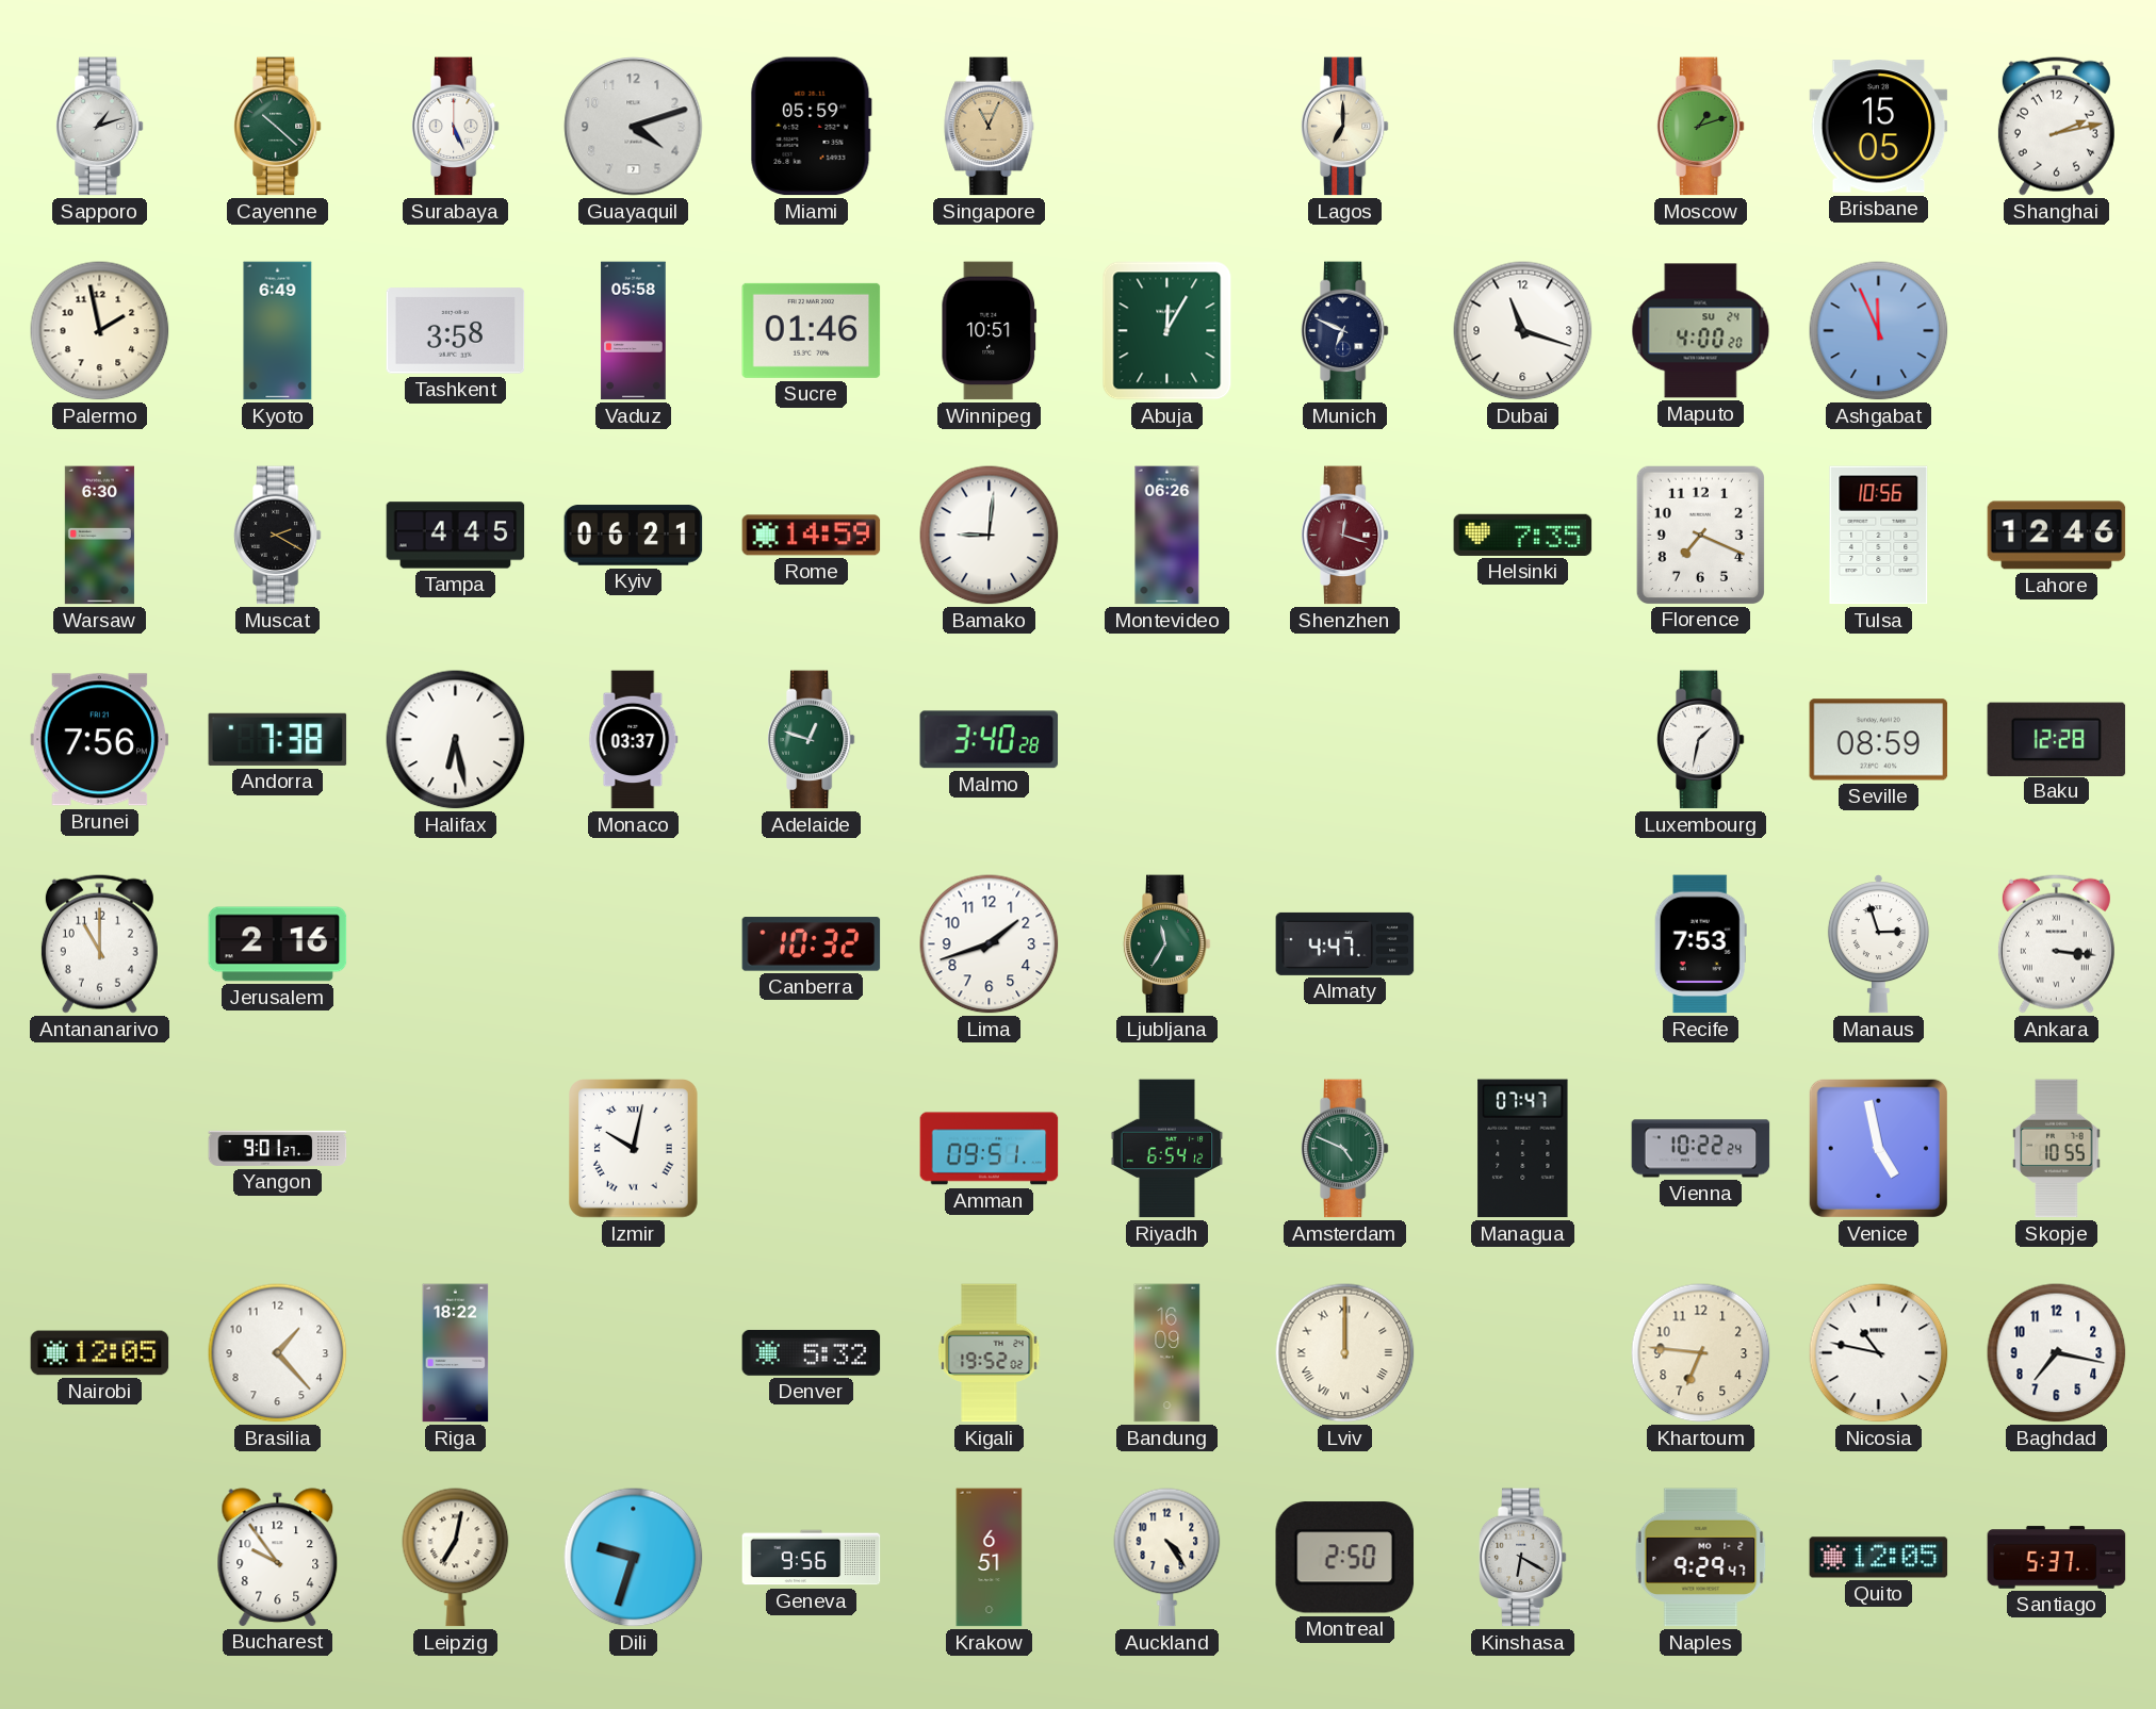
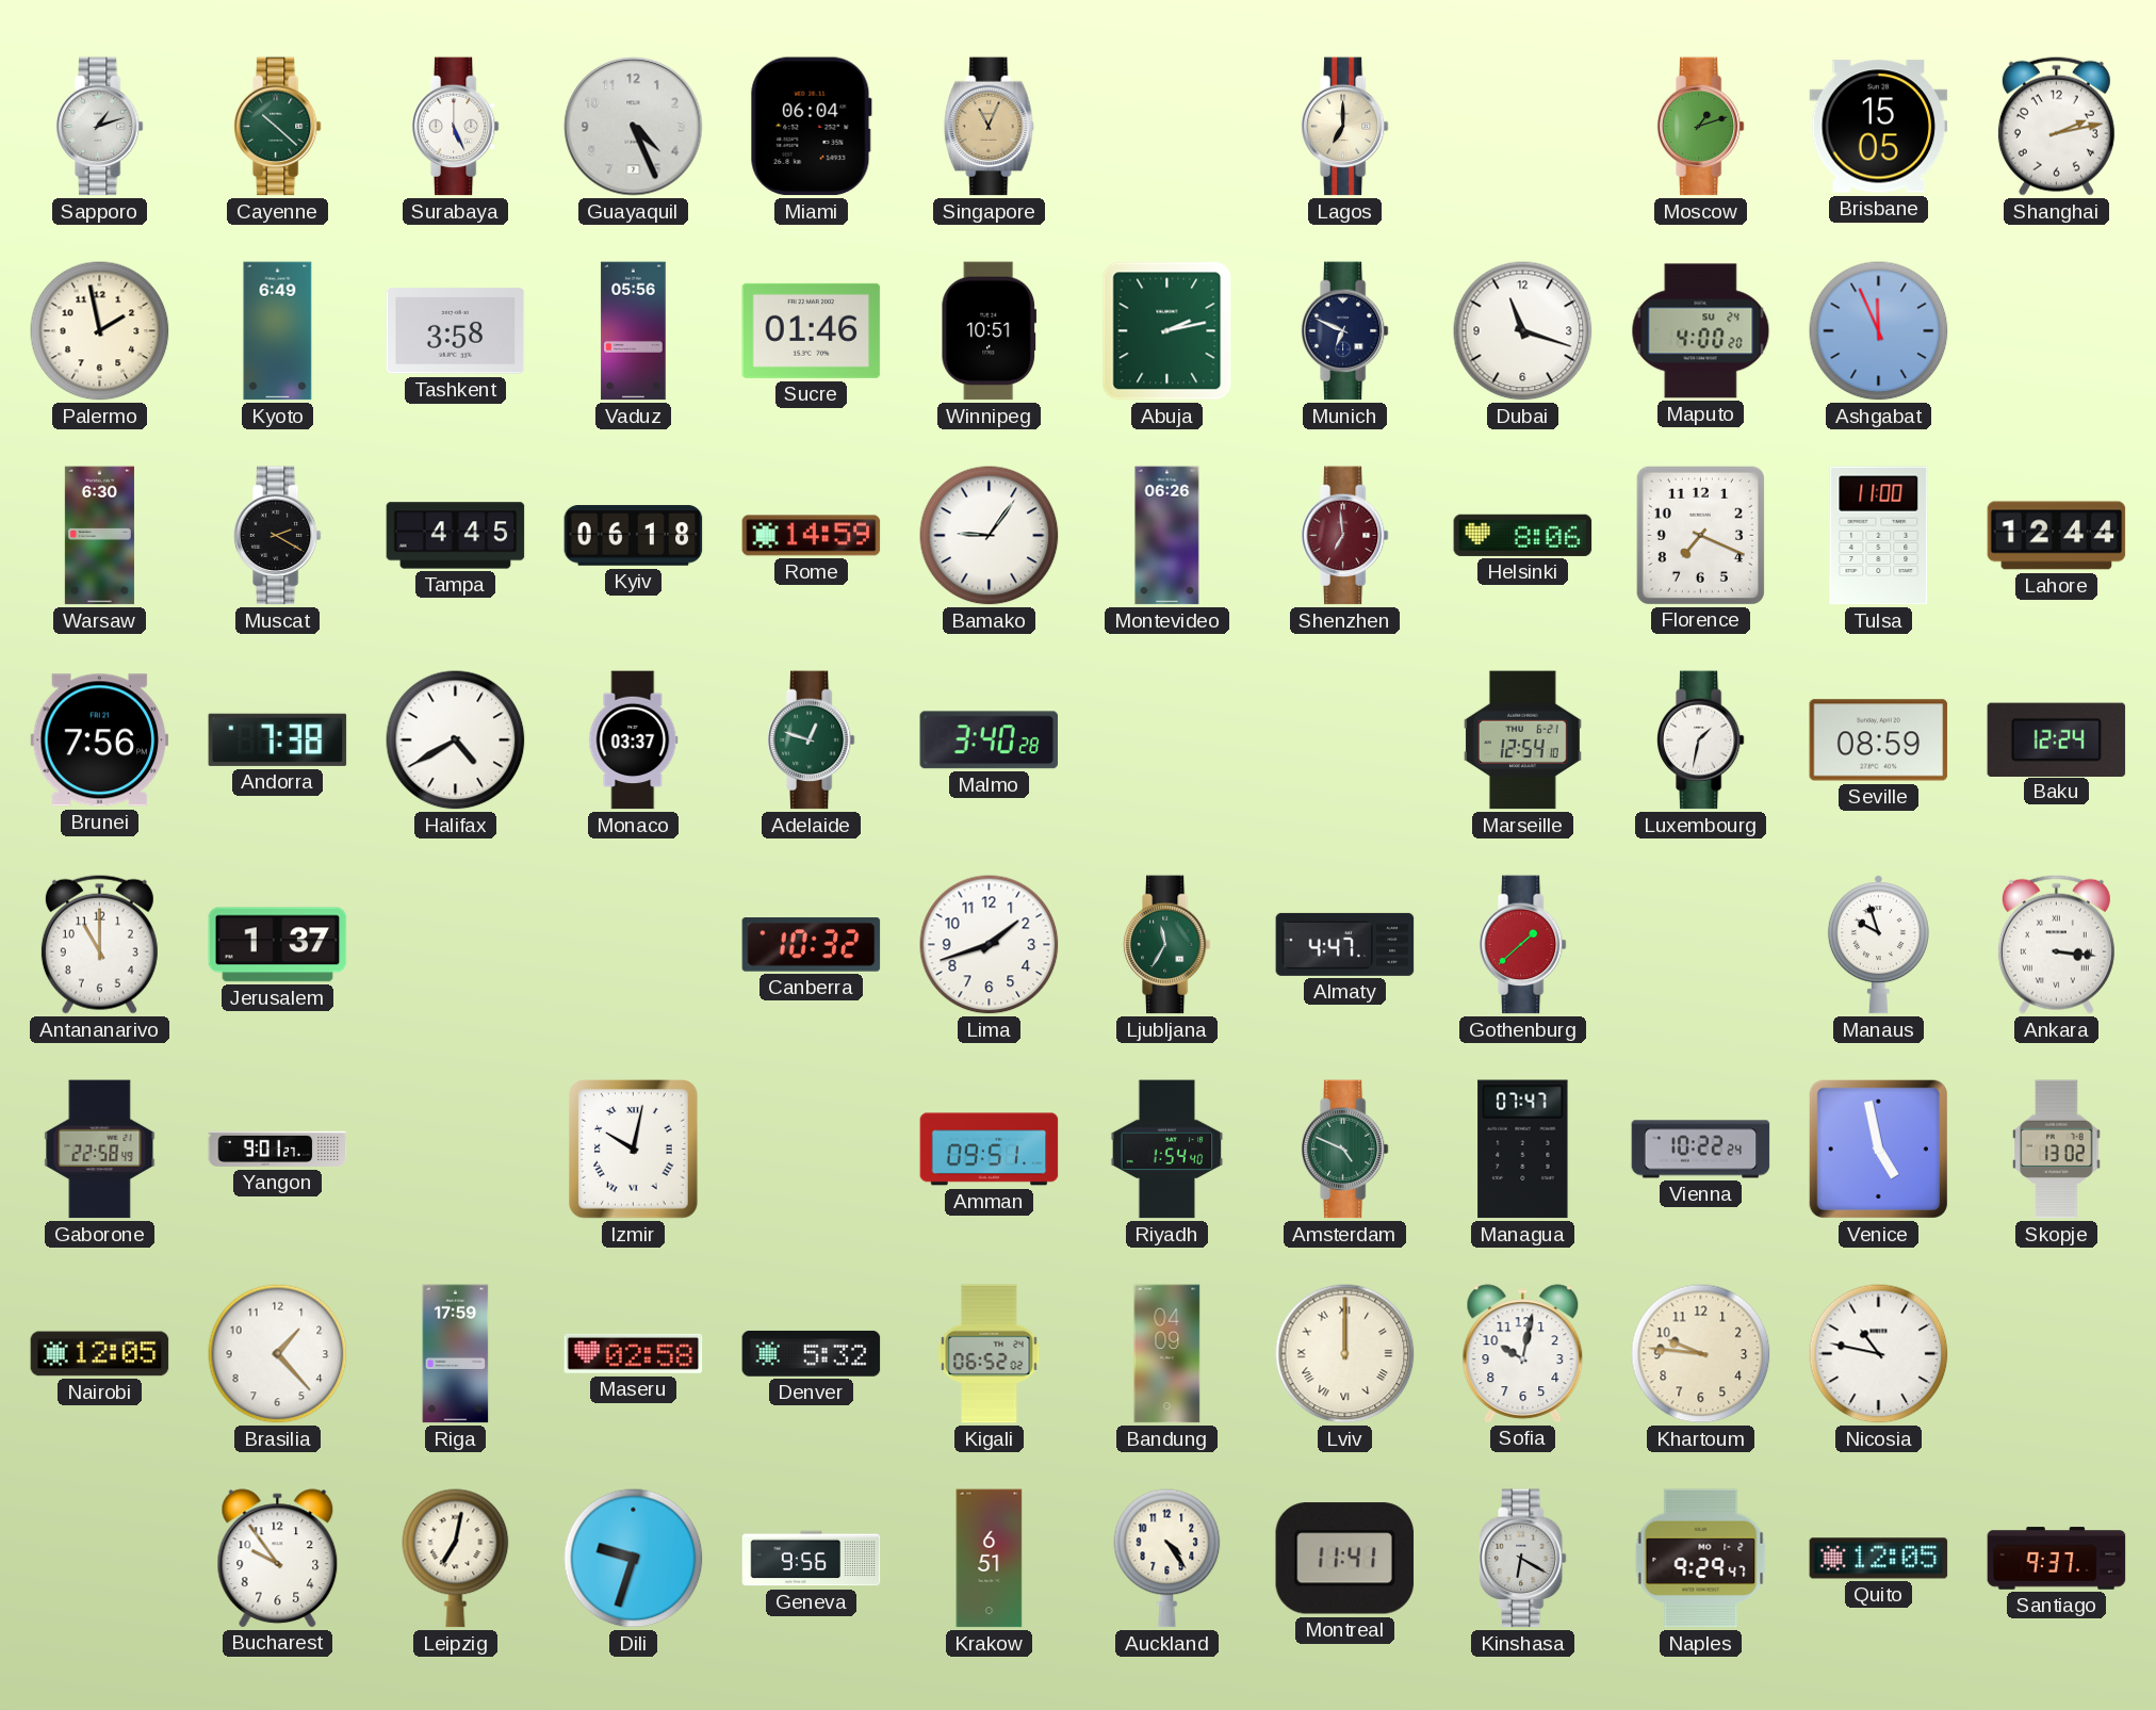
Guayaquil: 4:12 -> 4:26 (634, 127)
Miami: 05:59 -> 06:04 (811, 127)
Vaduz: 05:58 -> 05:56 (634, 331)
Abuja: 12:05 -> 2:13 (1167, 331)
Kyiv: 06:21 -> 06:18 (634, 536)
Bamako: 9:01 -> 9:06 (990, 536)
Shenzhen: 12:18 -> 6:59 (1344, 536)
Helsinki: 7:35 -> 8:06 (1523, 535)
Tulsa: 10:56 -> 11:00 (1879, 536)
Lahore: 12:46 -> 12:44 (2057, 536)
Halifax: 6:28 -> 4:40 (456, 740)
Marseille: none -> 12:54 (1522, 740)
Baku: 12:28 -> 12:24 (2057, 739)
Jerusalem: 2:16 -> 1:37 (278, 945)
Gothenburg: none -> 1:38 (1522, 945)
Recife: 7:53 -> none (1700, 944)
Manaus: 2:57 -> 9:57 (1878, 945)
Gaborone: none -> 22:58 (100, 1150)
Riyadh: 6:54 -> 1:54 (1167, 1150)
Skopje: 10:55 -> 13:02 (2057, 1150)
Riga: 18:22 -> 17:59 (456, 1354)
Maseru: none -> 02:58 (634, 1353)
Kigali: 19:52 -> 06:52 (990, 1354)
Bandung: 16:09 -> 04:09 (1167, 1354)
Sofia: none -> 10:02 (1523, 1353)
Khartoum: 6:46 -> 9:46 (1701, 1354)
Baghdad: 7:17 -> none (2057, 1353)
Montreal: 2:50 -> 11:41 (1345, 1559)
Santiago: 5:37 -> 9:37 (2057, 1559)
